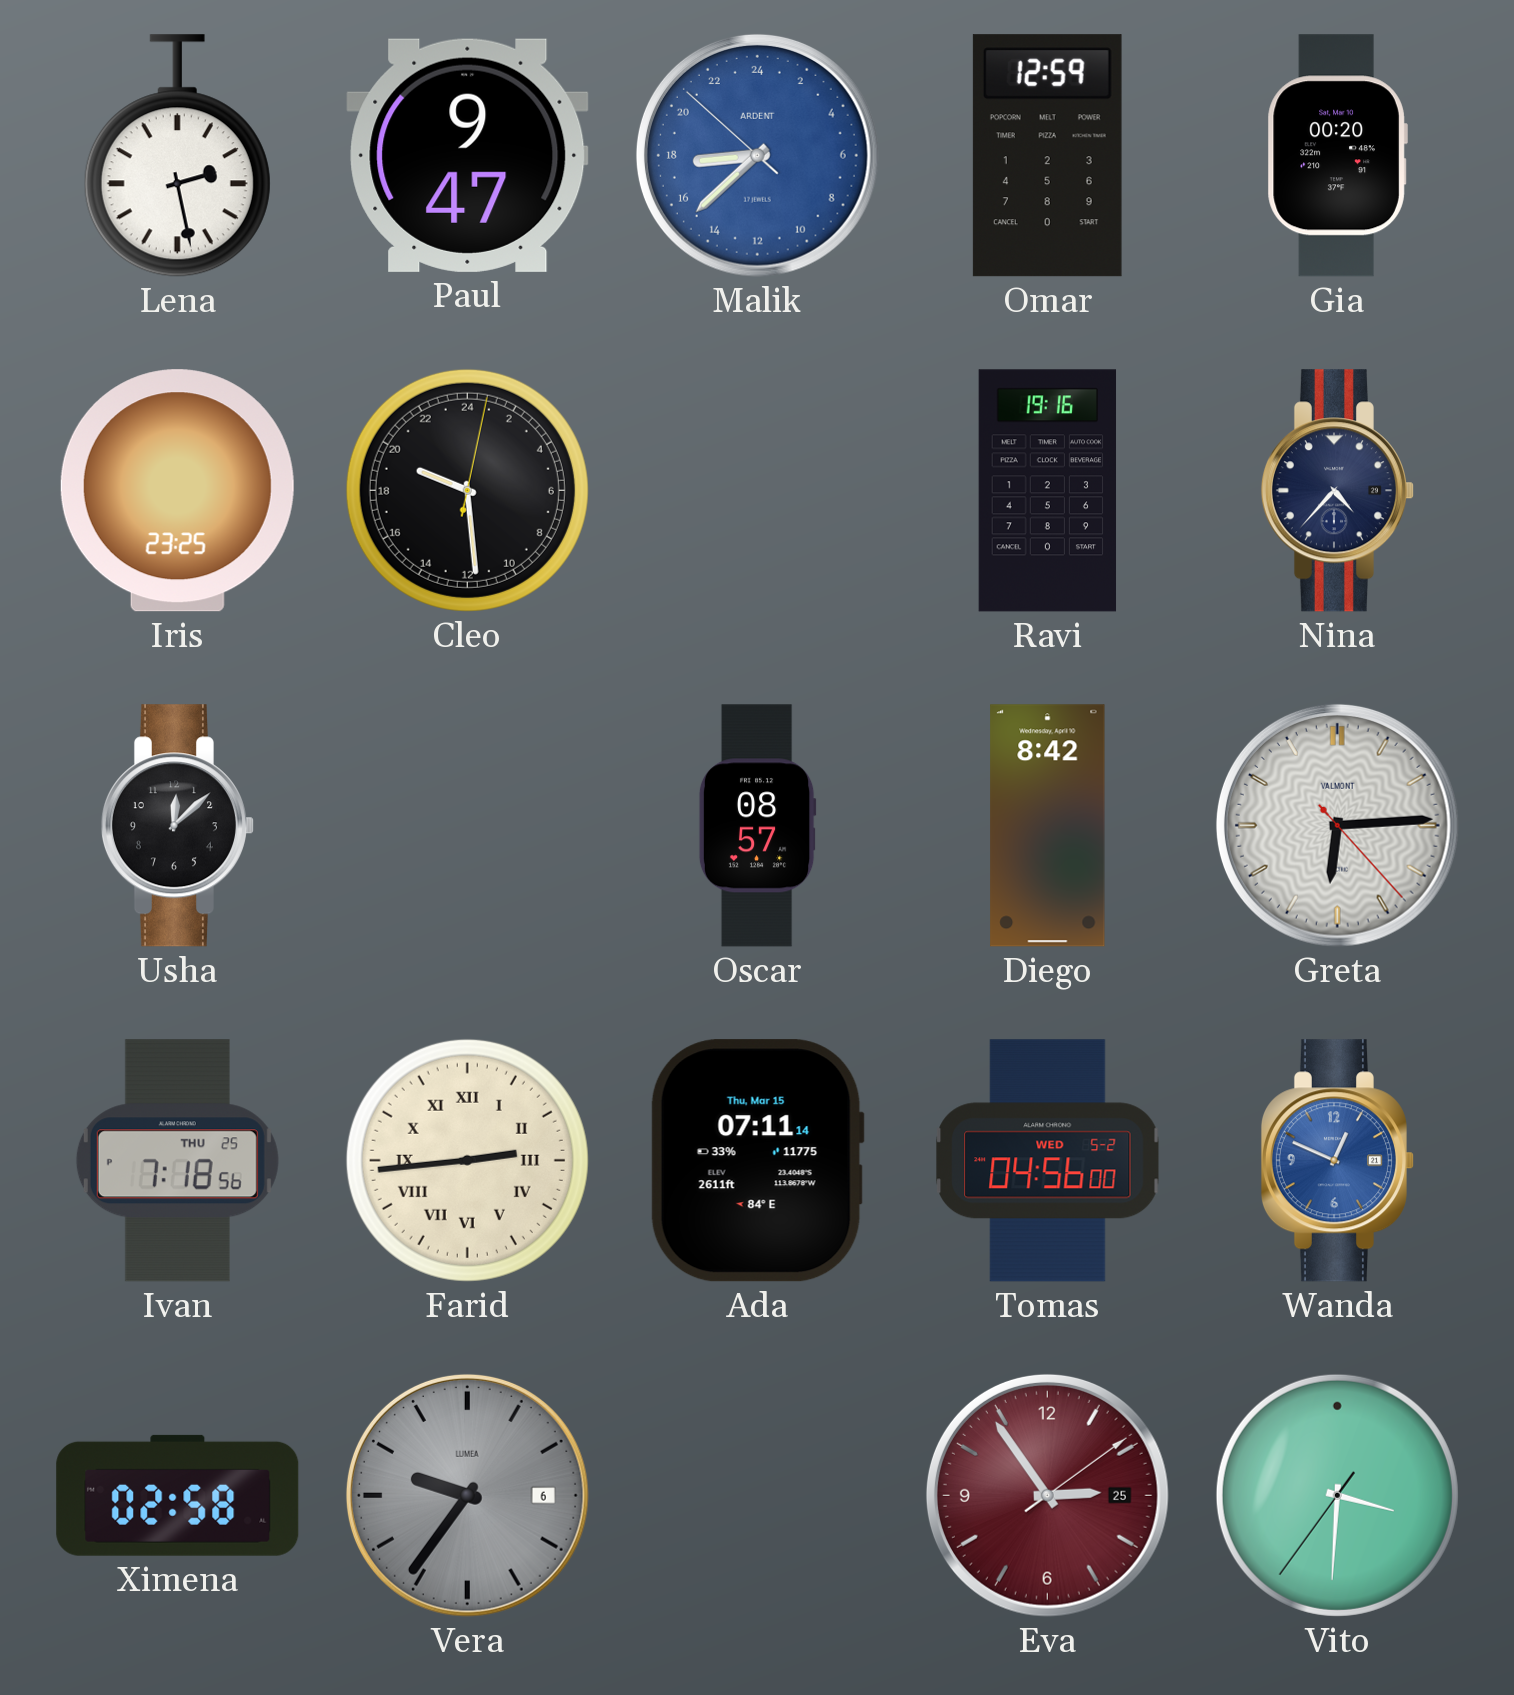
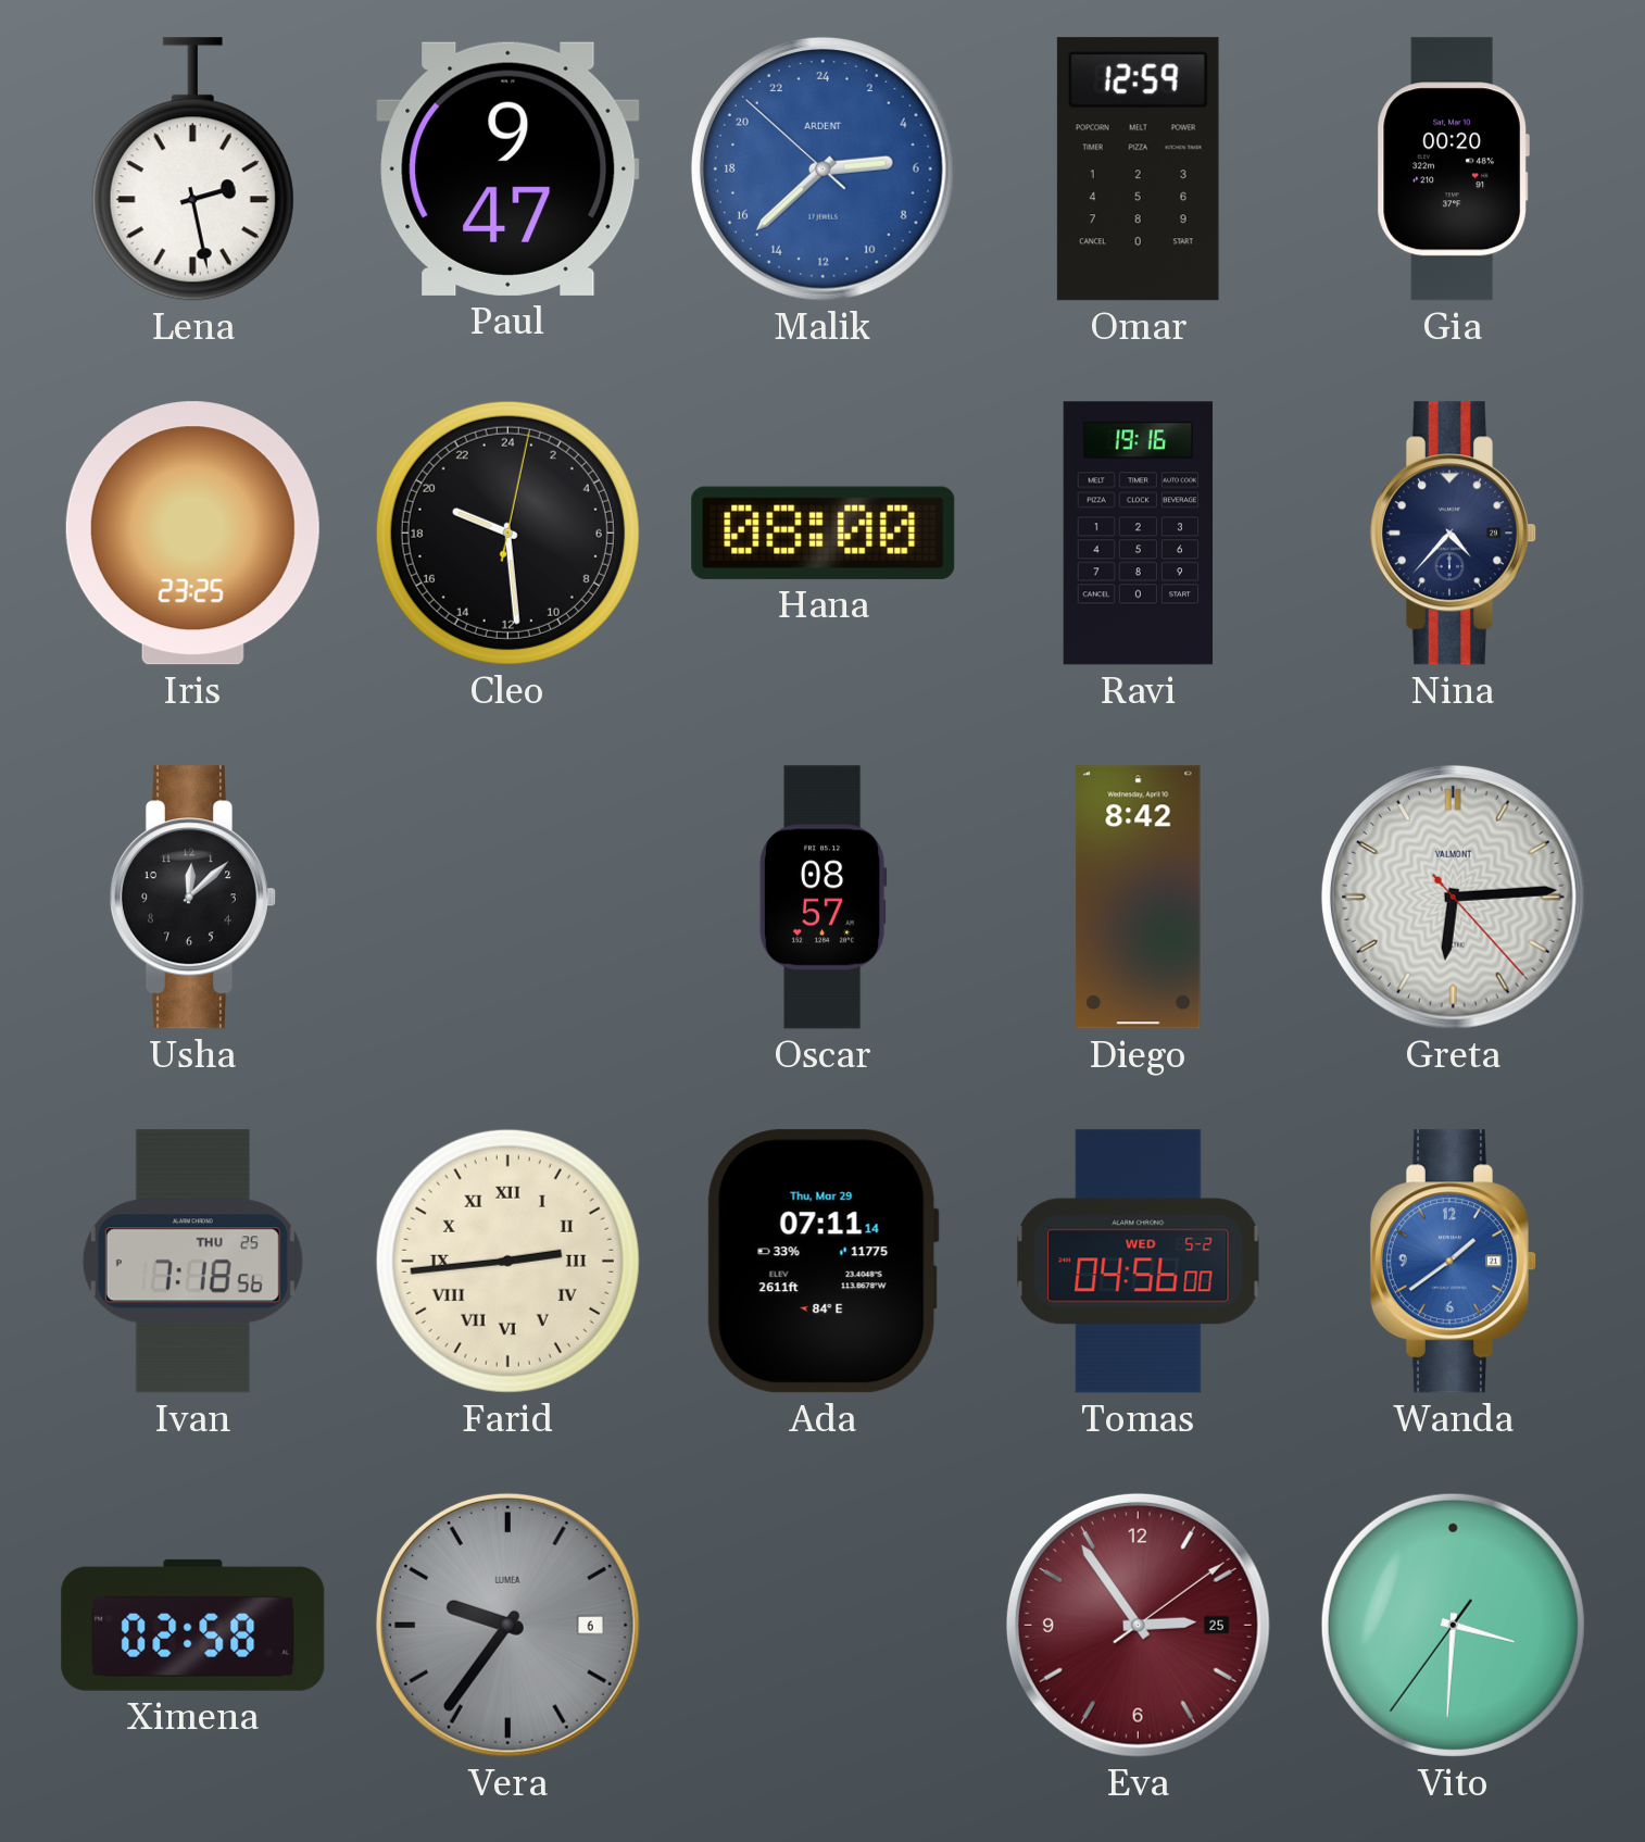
Malik: 17:37 -> 5:37 (823, 168)
Hana: none -> 08:00 (824, 532)
Ada date: Thu, Mar 15 -> Thu, Mar 29 (823, 1262)
Wanda: 12:49 -> 1:39 (1453, 1262)
